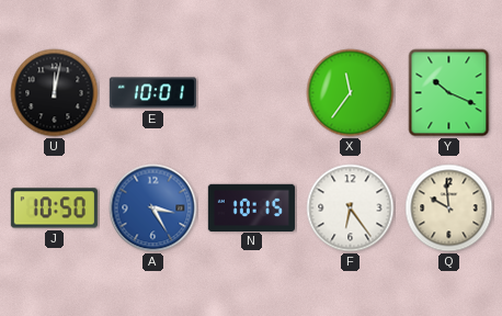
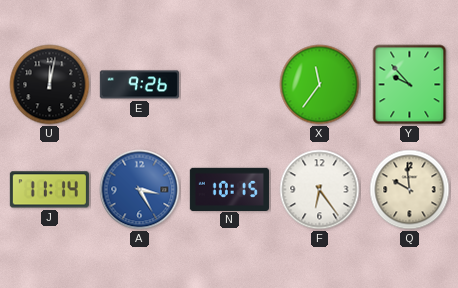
E: 10:01 -> 9:26 (139, 85)
Y: 10:19 -> 9:53 (410, 85)
J: 10:50 -> 11:14 (49, 190)
